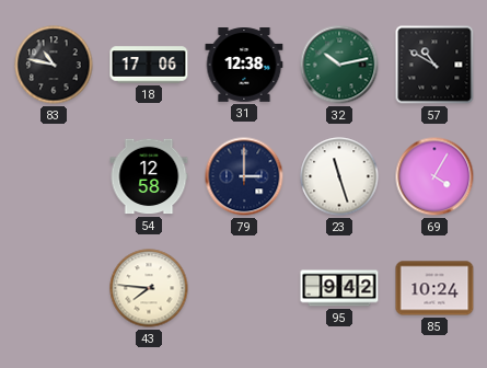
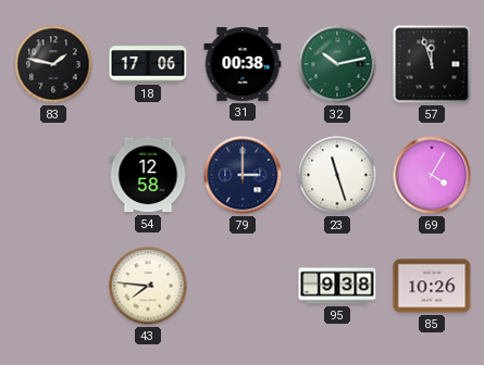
83: 10:47 -> 1:47 (53, 64)
31: 12:38 -> 00:38 (243, 65)
57: 10:50 -> 11:57 (432, 64)
95: 9:42 -> 9:38 (337, 286)
85: 10:24 -> 10:26 (432, 286)
